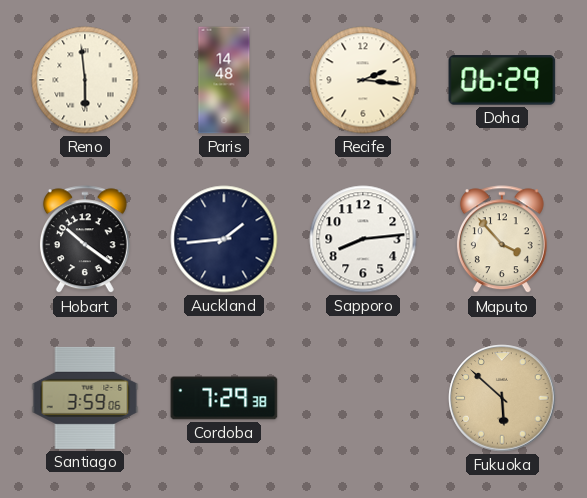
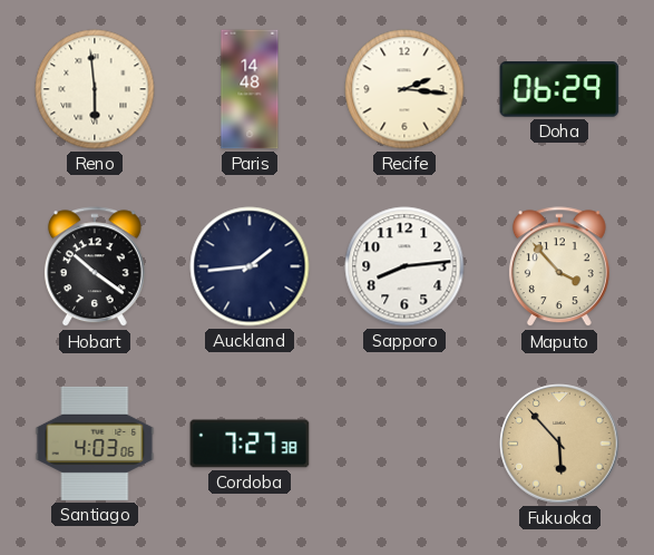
Santiago: 3:59 -> 4:03 (95, 444)
Cordoba: 7:29 -> 7:27 (250, 444)
Fukuoka: 5:52 -> 5:53 (559, 444)
